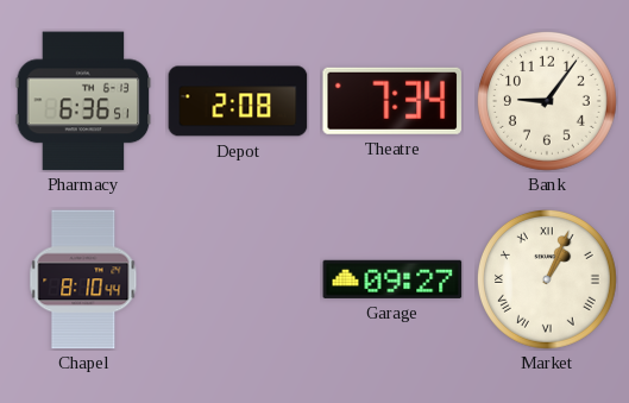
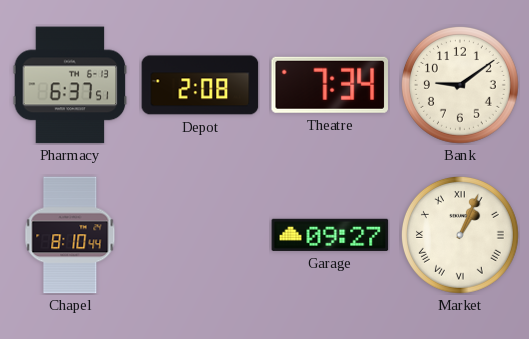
Pharmacy: 6:36 -> 6:37 (70, 85)
Bank: 9:06 -> 9:09 (461, 86)
